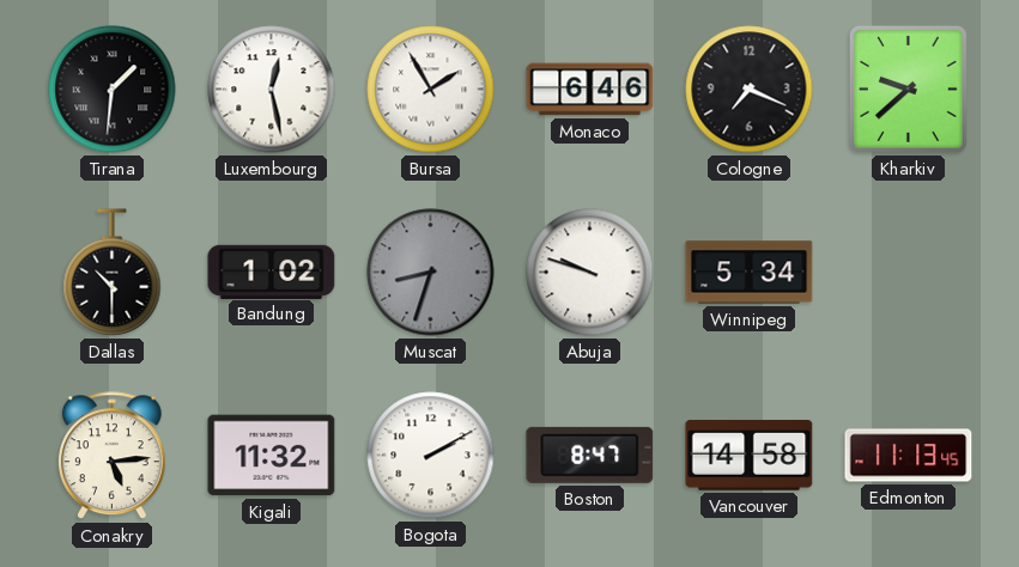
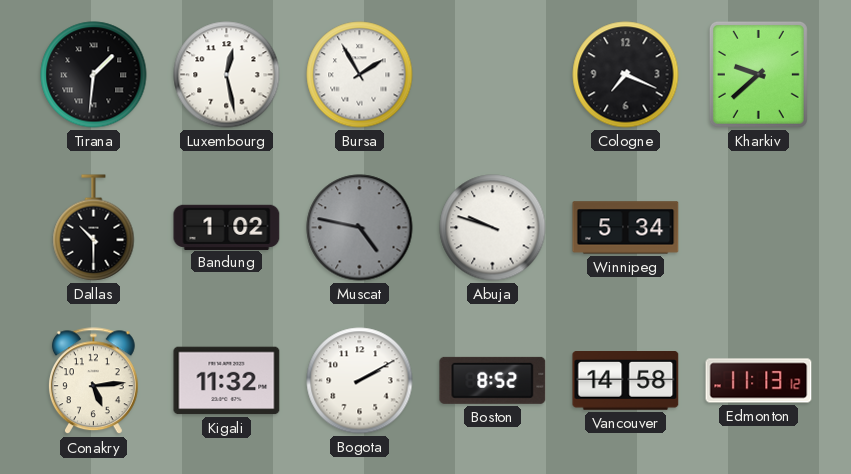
Monaco: 6:46 -> none (590, 90)
Muscat: 8:33 -> 4:47 (360, 228)
Boston: 8:47 -> 8:52 (493, 380)
Edmonton: 11:13:45 -> 11:13:12 (759, 381)
